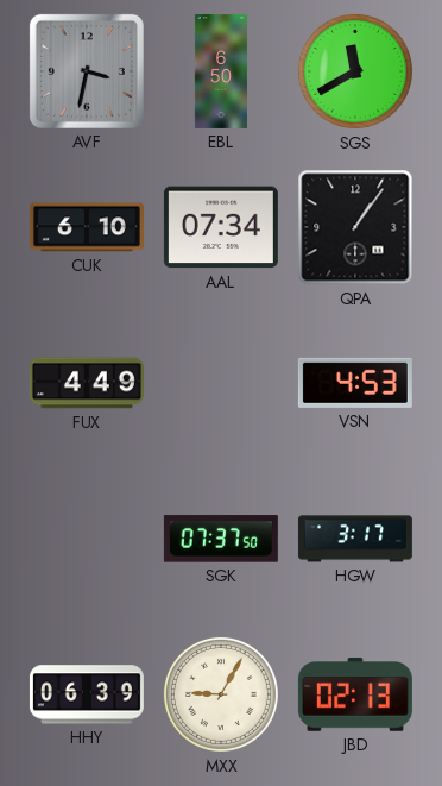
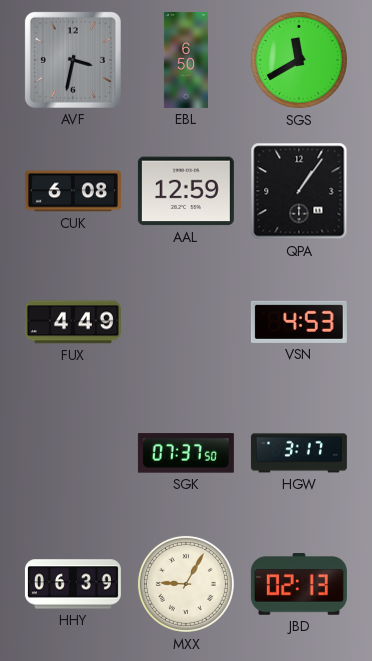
CUK: 6:10 -> 6:08 (73, 191)
AAL: 07:34 -> 12:59 (186, 191)
